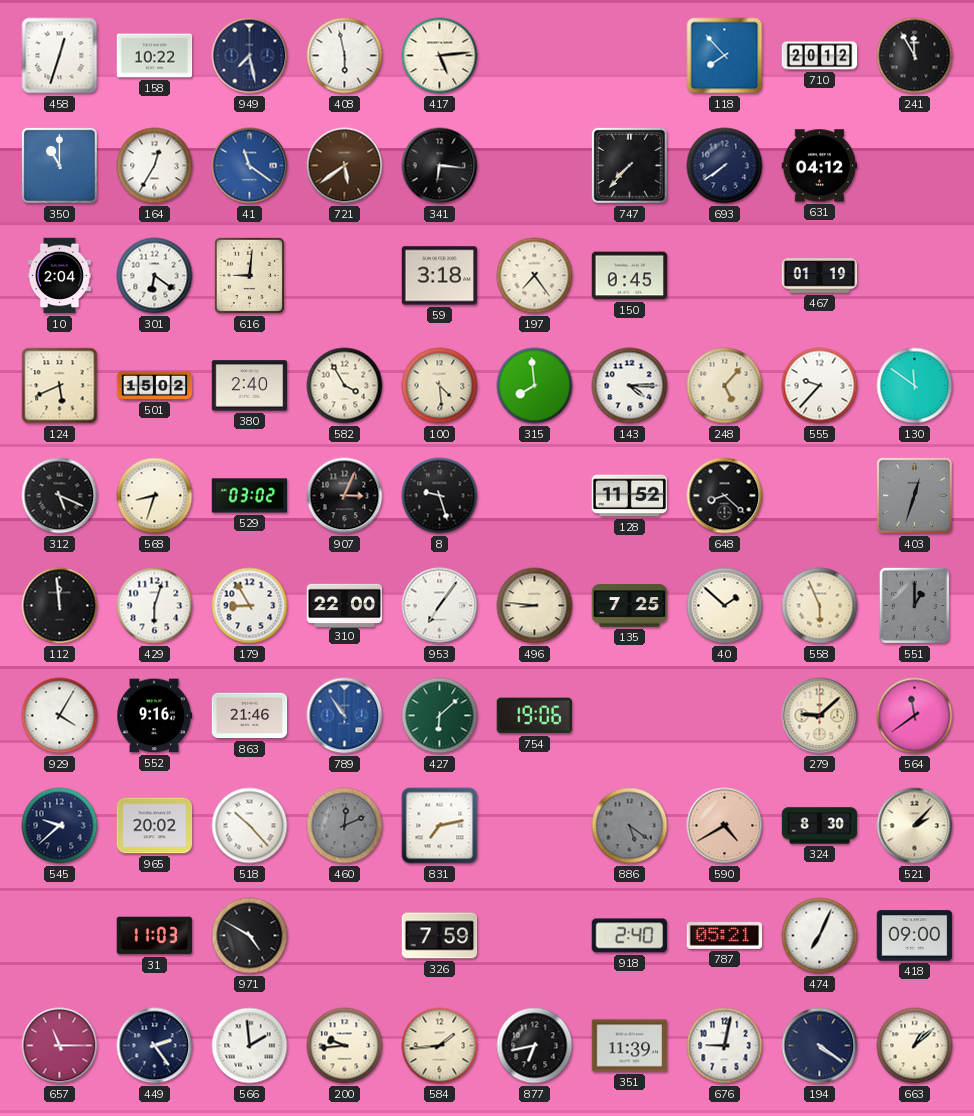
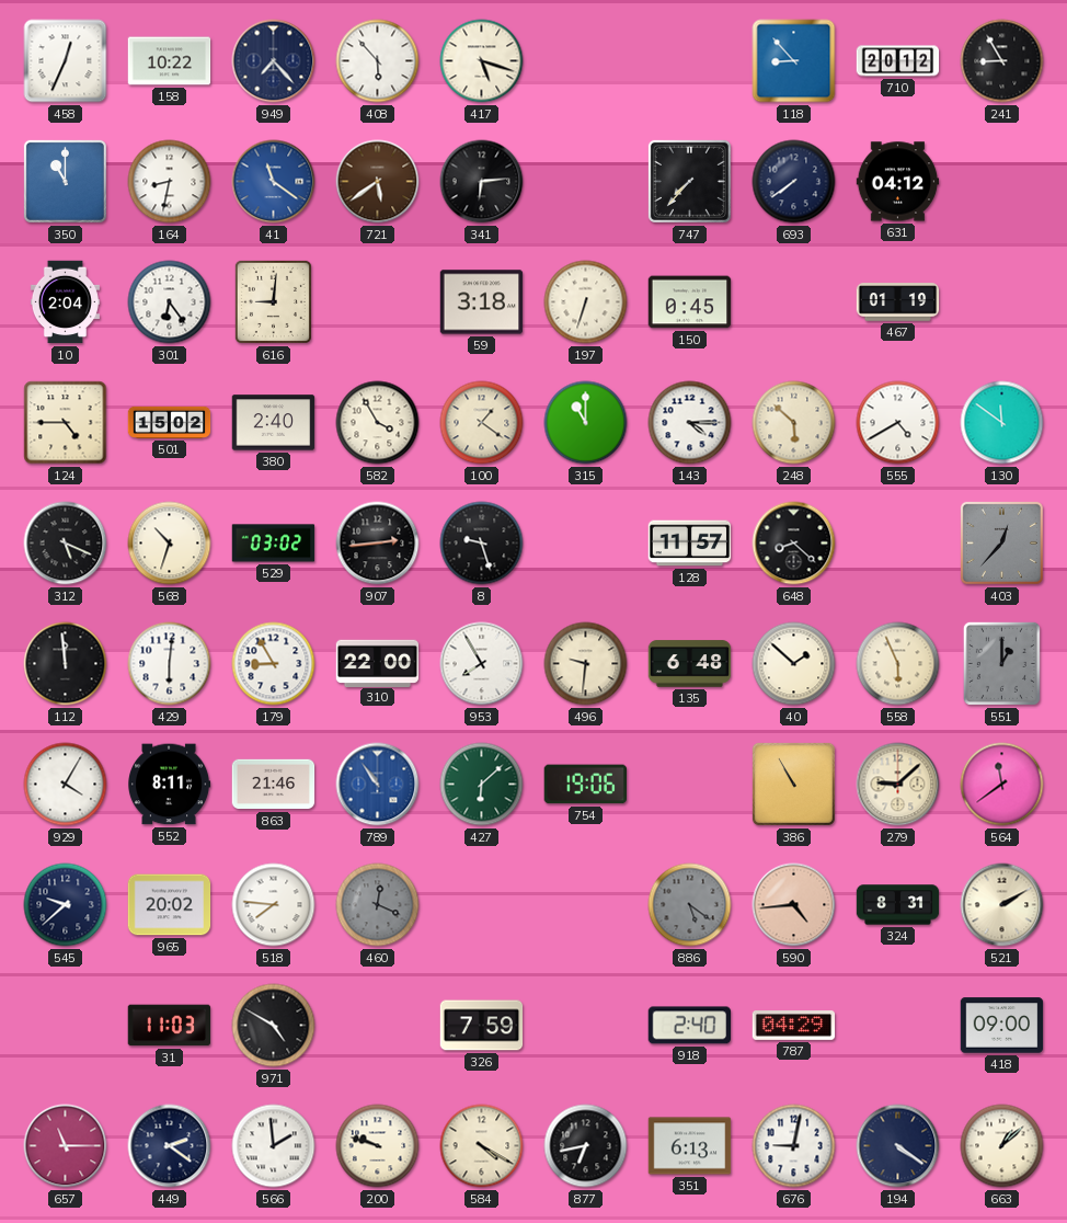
458: 12:33 -> 12:34 (66, 61)
949: 7:28 -> 7:23 (274, 61)
408: 5:58 -> 5:53 (378, 61)
417: 5:14 -> 5:18 (482, 61)
118: 7:53 -> 8:53 (794, 61)
241: 11:55 -> 8:55 (1002, 61)
164: 12:35 -> 8:32 (170, 182)
341: 6:16 -> 6:14 (482, 182)
301: 6:21 -> 6:24 (170, 302)
197: 7:24 -> 6:33 (586, 302)
124: 5:41 -> 4:45 (66, 423)
100: 4:29 -> 1:21 (482, 423)
315: 7:59 -> 11:00 (586, 423)
248: 5:07 -> 5:52 (794, 423)
555: 9:37 -> 4:40 (898, 423)
568: 8:33 -> 10:33 (170, 544)
907: 3:04 -> 2:44 (378, 544)
128: 11:52 -> 11:57 (690, 544)
403: 12:33 -> 12:37 (1001, 542)
429: 6:03 -> 6:01 (170, 664)
953: 7:06 -> 7:55 (482, 664)
496: 8:46 -> 9:31 (586, 664)
135: 7:25 -> 6:48 (690, 664)
552: 9:16 -> 8:11 (170, 785)
386: none -> 10:55 (793, 784)
518: 10:23 -> 7:46 (274, 905)
460: 12:11 -> 12:19 (378, 905)
831: 7:13 -> none (440, 826)
590: 4:40 -> 4:44 (794, 905)
324: 8:30 -> 8:31 (898, 905)
521: 2:07 -> 2:10 (1002, 905)
787: 05:21 -> 04:29 (794, 1026)
474: 7:04 -> none (820, 936)
449: 2:24 -> 2:21 (170, 1146)
200: 9:44 -> 9:48 (378, 1146)
584: 1:44 -> 4:20 (482, 1146)
351: 11:39 -> 6:13 (690, 1146)
